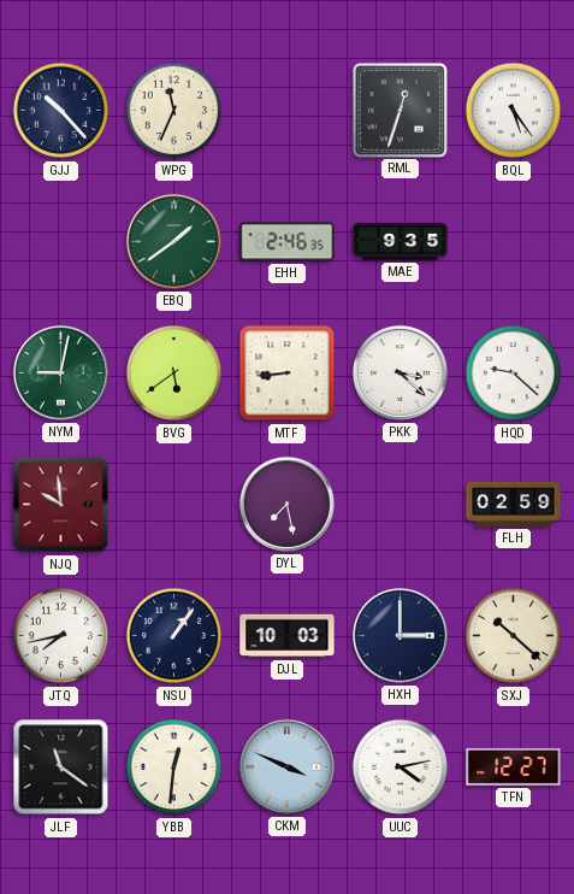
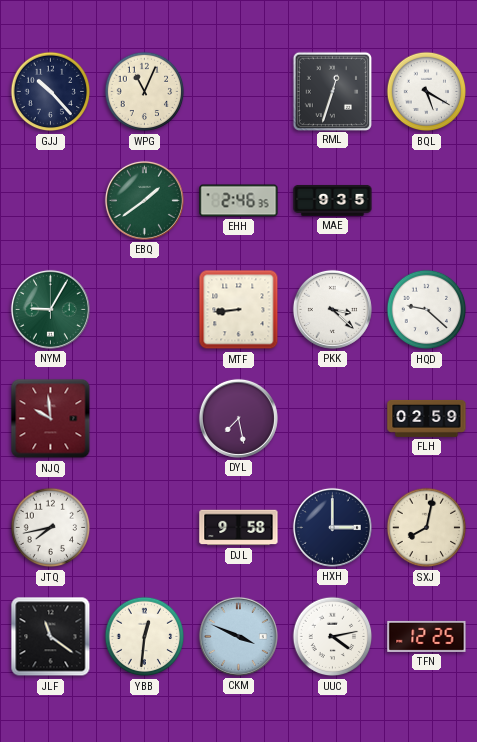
WPG: 11:34 -> 11:04 (145, 92)
BQL: 5:24 -> 5:20 (427, 92)
NYM: 9:02 -> 9:05 (50, 309)
BVG: 5:39 -> none (174, 374)
NSU: 1:06 -> none (174, 636)
DJL: 10:03 -> 9:58 (239, 528)
SXJ: 10:22 -> 8:02 (427, 528)
TFN: 12:27 -> 12:25 (427, 636)
